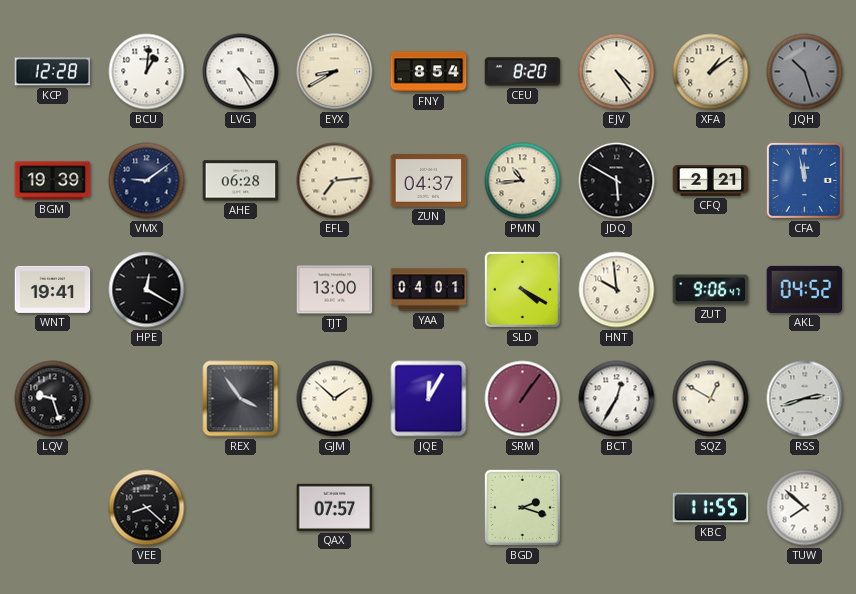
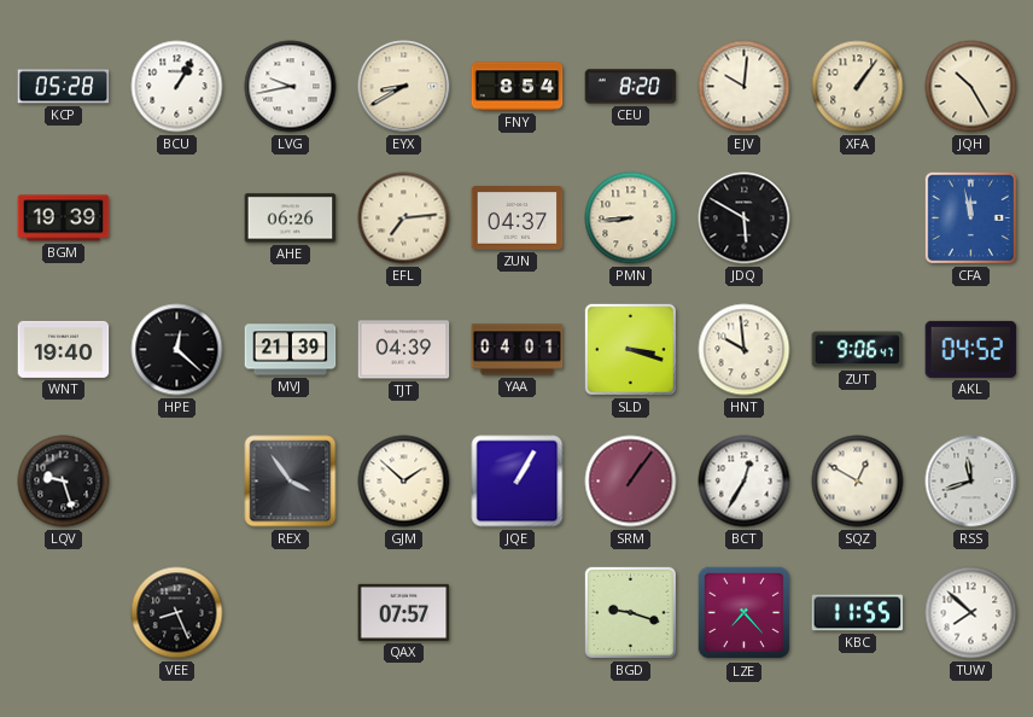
KCP: 12:28 -> 05:28 (64, 87)
BCU: 1:01 -> 1:05 (177, 87)
LVG: 4:25 -> 9:43 (291, 87)
EJV: 4:24 -> 10:01 (745, 87)
XFA: 1:09 -> 1:06 (858, 87)
JQH: 10:27 -> 10:25 (971, 87)
JQH dial: grey -> cream (971, 87)
VMX: 9:09 -> none (147, 181)
AHE: 06:28 -> 06:26 (291, 218)
PMN: 10:44 -> 8:44 (631, 218)
CFQ: 2:21 -> none (711, 181)
WNT: 19:41 -> 19:40 (64, 349)
HPE: 12:20 -> 12:22 (177, 350)
MVJ: none -> 21:39 (291, 350)
TJT: 13:00 -> 04:39 (404, 350)
SLD: 4:20 -> 3:18 (630, 349)
JQE: 12:05 -> 1:05 (518, 482)
RSS: 2:42 -> 11:42 (971, 482)
VEE: 8:22 -> 8:26 (177, 613)
BGD: 2:18 -> 9:18 (630, 612)
LZE: none -> 7:23 (745, 613)
